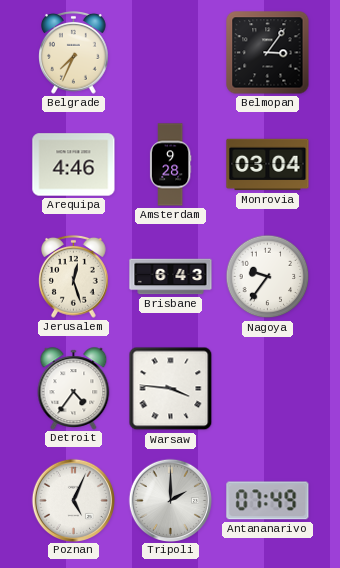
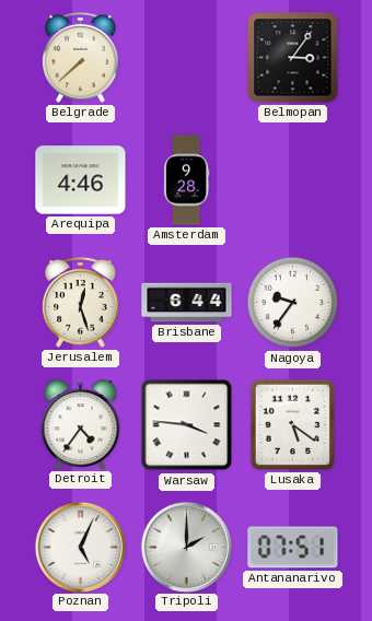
Belgrade: 7:34 -> 7:38 (81, 57)
Monrovia: 03:04 -> none (268, 165)
Brisbane: 6:43 -> 6:44 (187, 303)
Lusaka: none -> 5:21 (292, 424)
Antananarivo: 07:49 -> 07:51 (293, 548)
